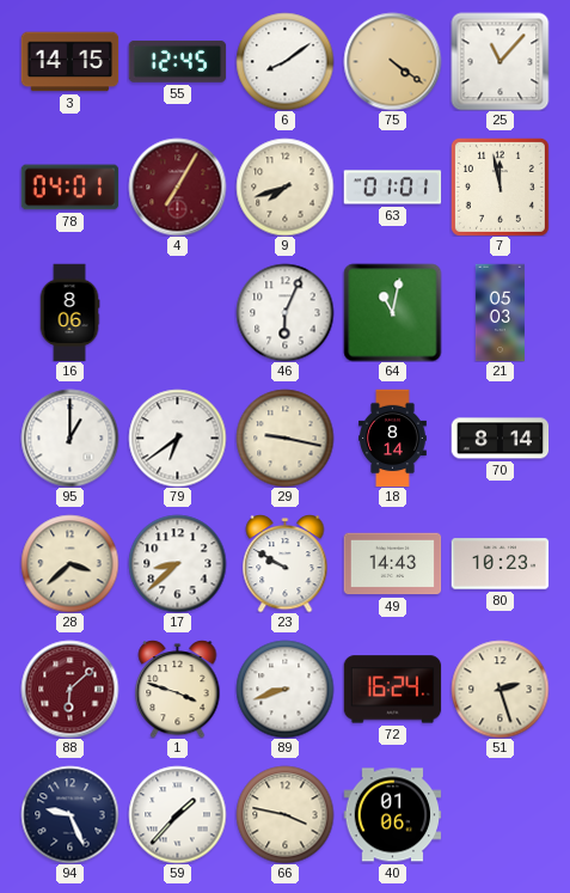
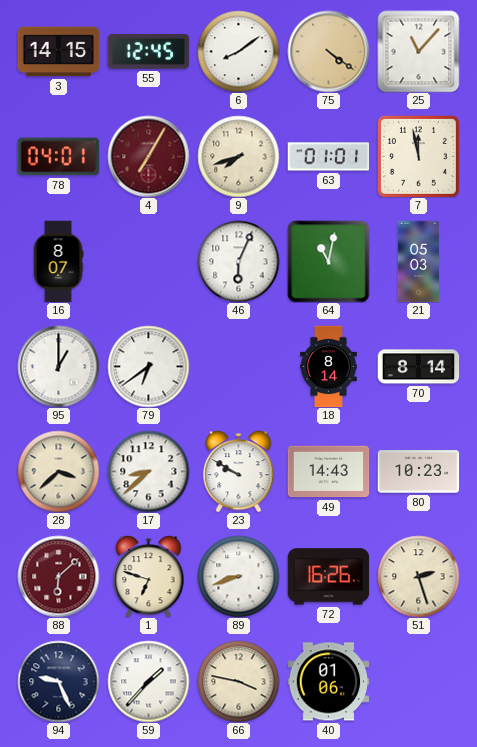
16: 8:06 -> 8:07 (58, 261)
29: 9:17 -> none (284, 438)
1: 3:48 -> 6:48 (149, 577)
72: 16:24 -> 16:26 (328, 577)
